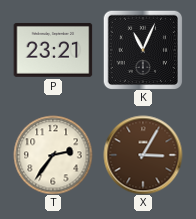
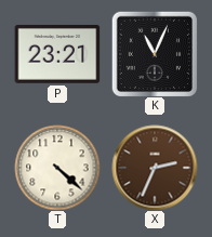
T: 2:36 -> 4:22 (57, 168)
X: 3:05 -> 2:34 (155, 168)
